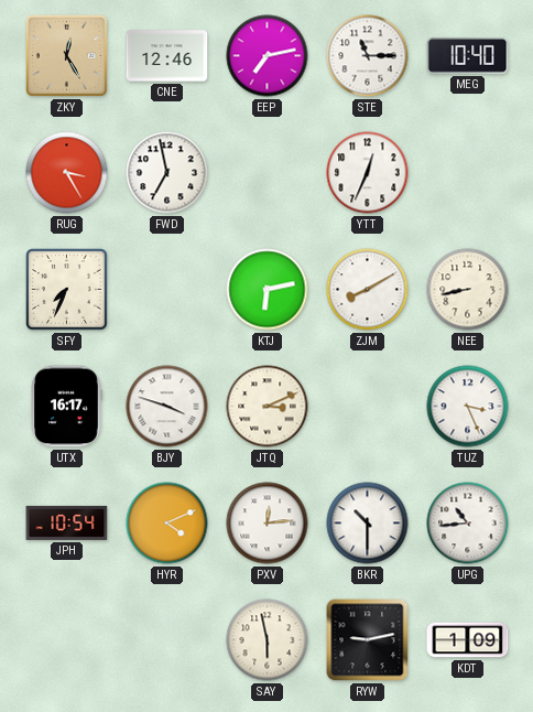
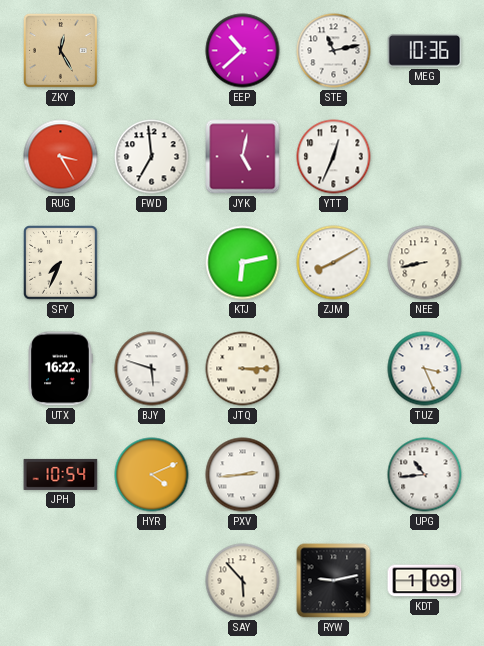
CNE: 12:46 -> none (167, 56)
EEP: 7:13 -> 10:38 (243, 51)
STE: 11:15 -> 11:13 (334, 51)
MEG: 10:40 -> 10:36 (425, 51)
FWD: 6:58 -> 6:59 (152, 157)
JYK: none -> 5:02 (243, 157)
UTX: 16:17 -> 16:22 (60, 369)
BJY: 3:48 -> 5:48 (152, 369)
JTQ: 3:11 -> 3:15 (243, 369)
PXV: 12:14 -> 2:44 (243, 475)
BKR: 10:30 -> none (368, 524)
SAY: 5:58 -> 5:53 (243, 581)
